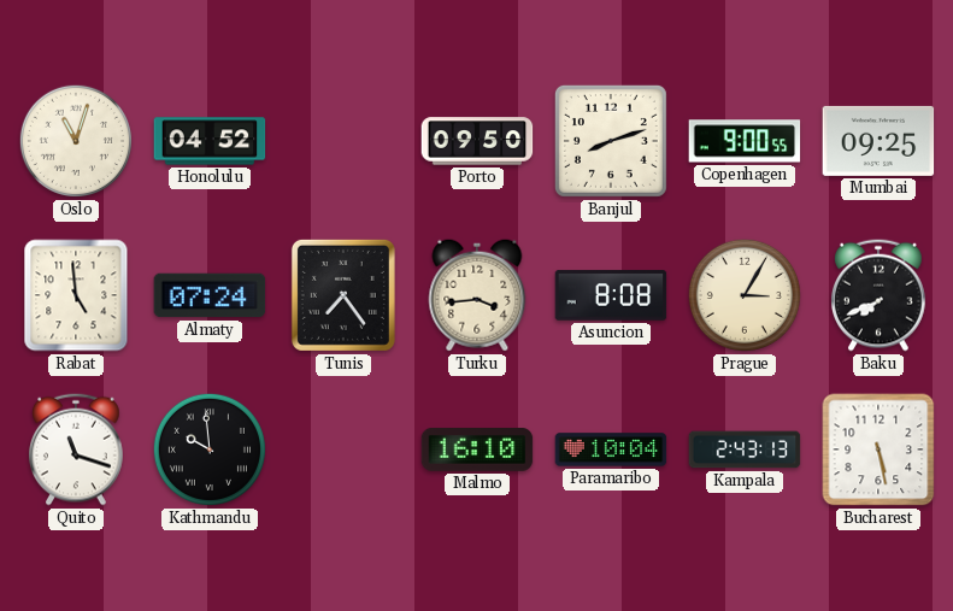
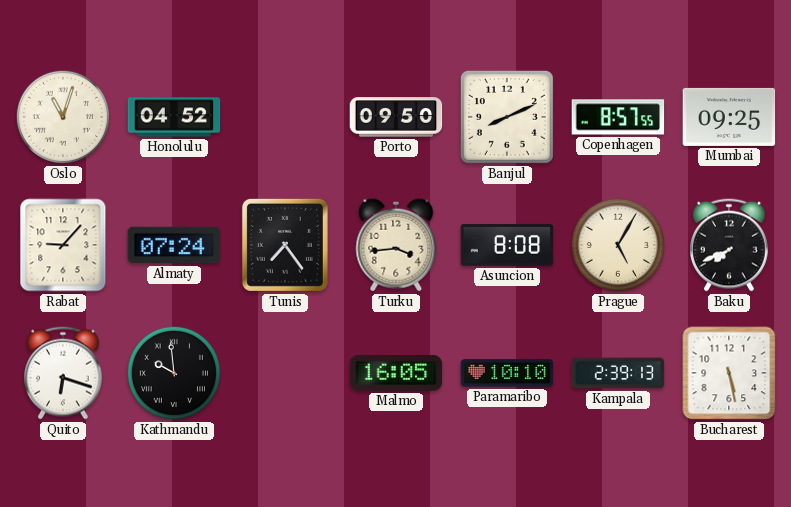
Banjul: 8:12 -> 8:11 (507, 117)
Copenhagen: 9:00 -> 8:57 (618, 117)
Rabat: 4:59 -> 9:07 (63, 245)
Prague: 3:05 -> 5:05 (618, 245)
Quito: 11:18 -> 6:18 (64, 373)
Malmo: 16:10 -> 16:05 (396, 374)
Paramaribo: 10:04 -> 10:10 (507, 373)
Kampala: 2:43 -> 2:39 (618, 373)
